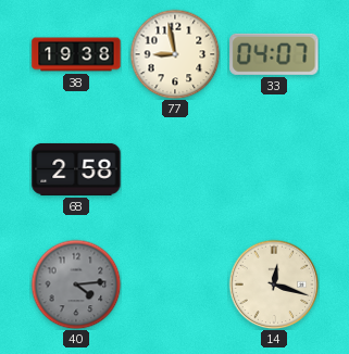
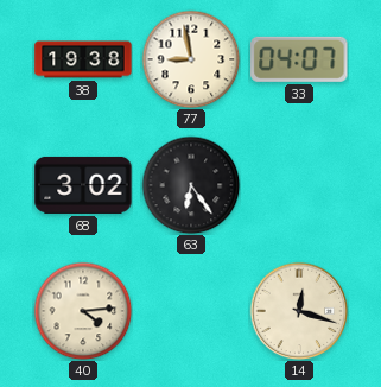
68: 2:58 -> 3:02 (83, 185)
63: none -> 6:24 (191, 185)
40 dial: grey -> cream (83, 311)
